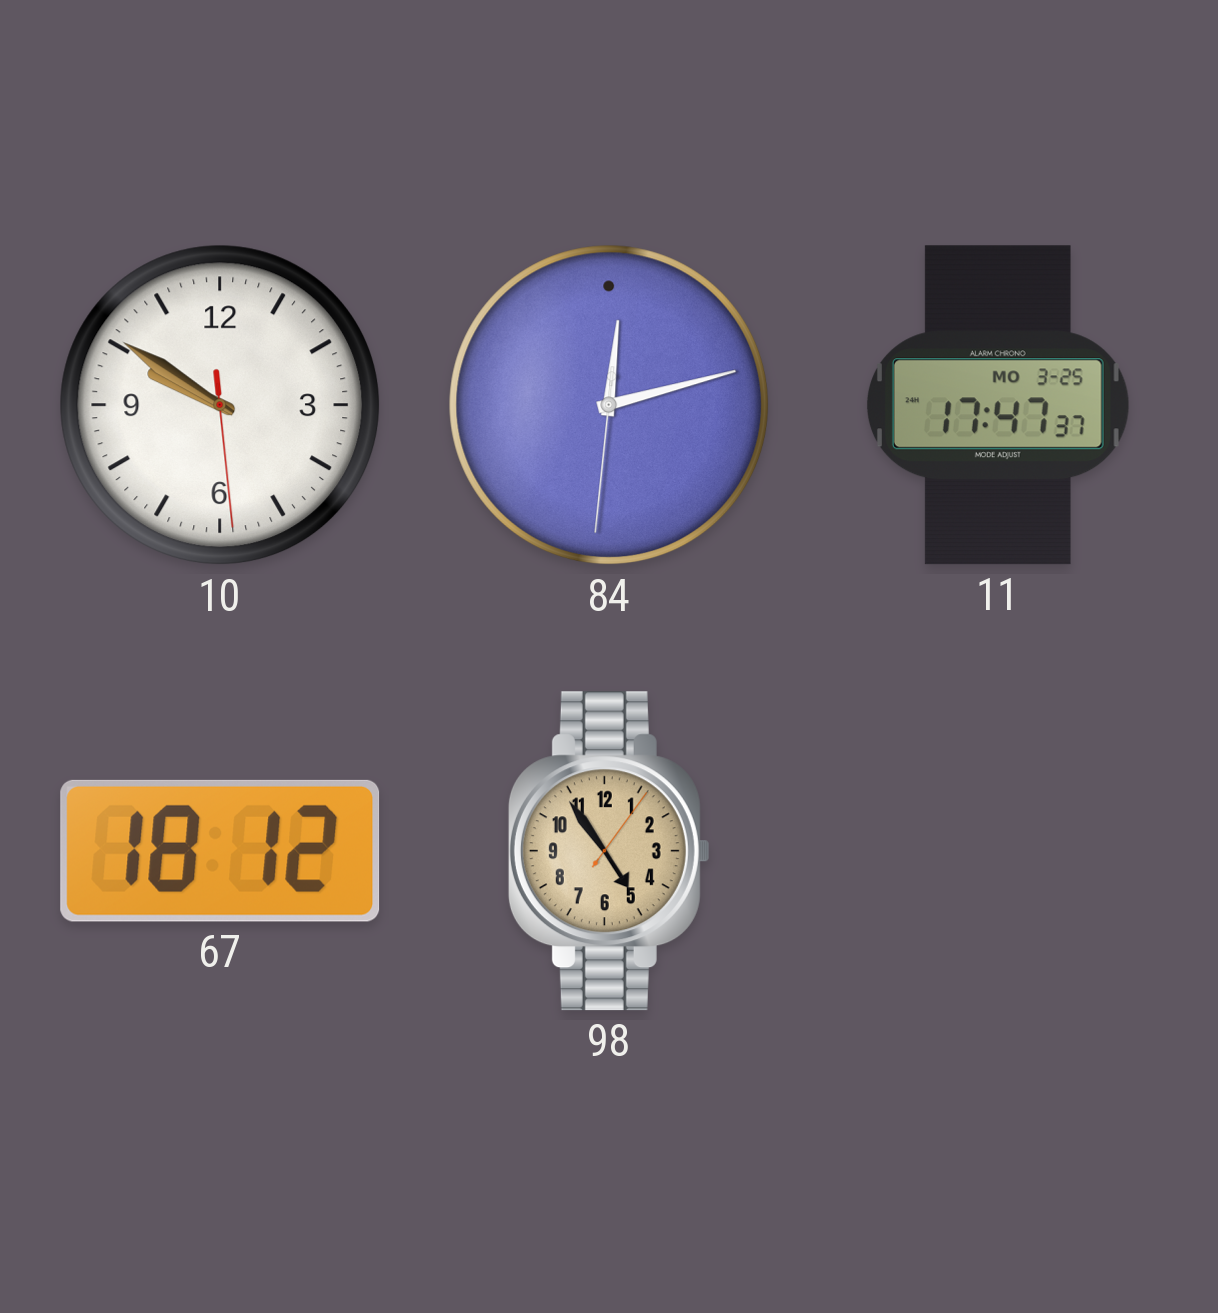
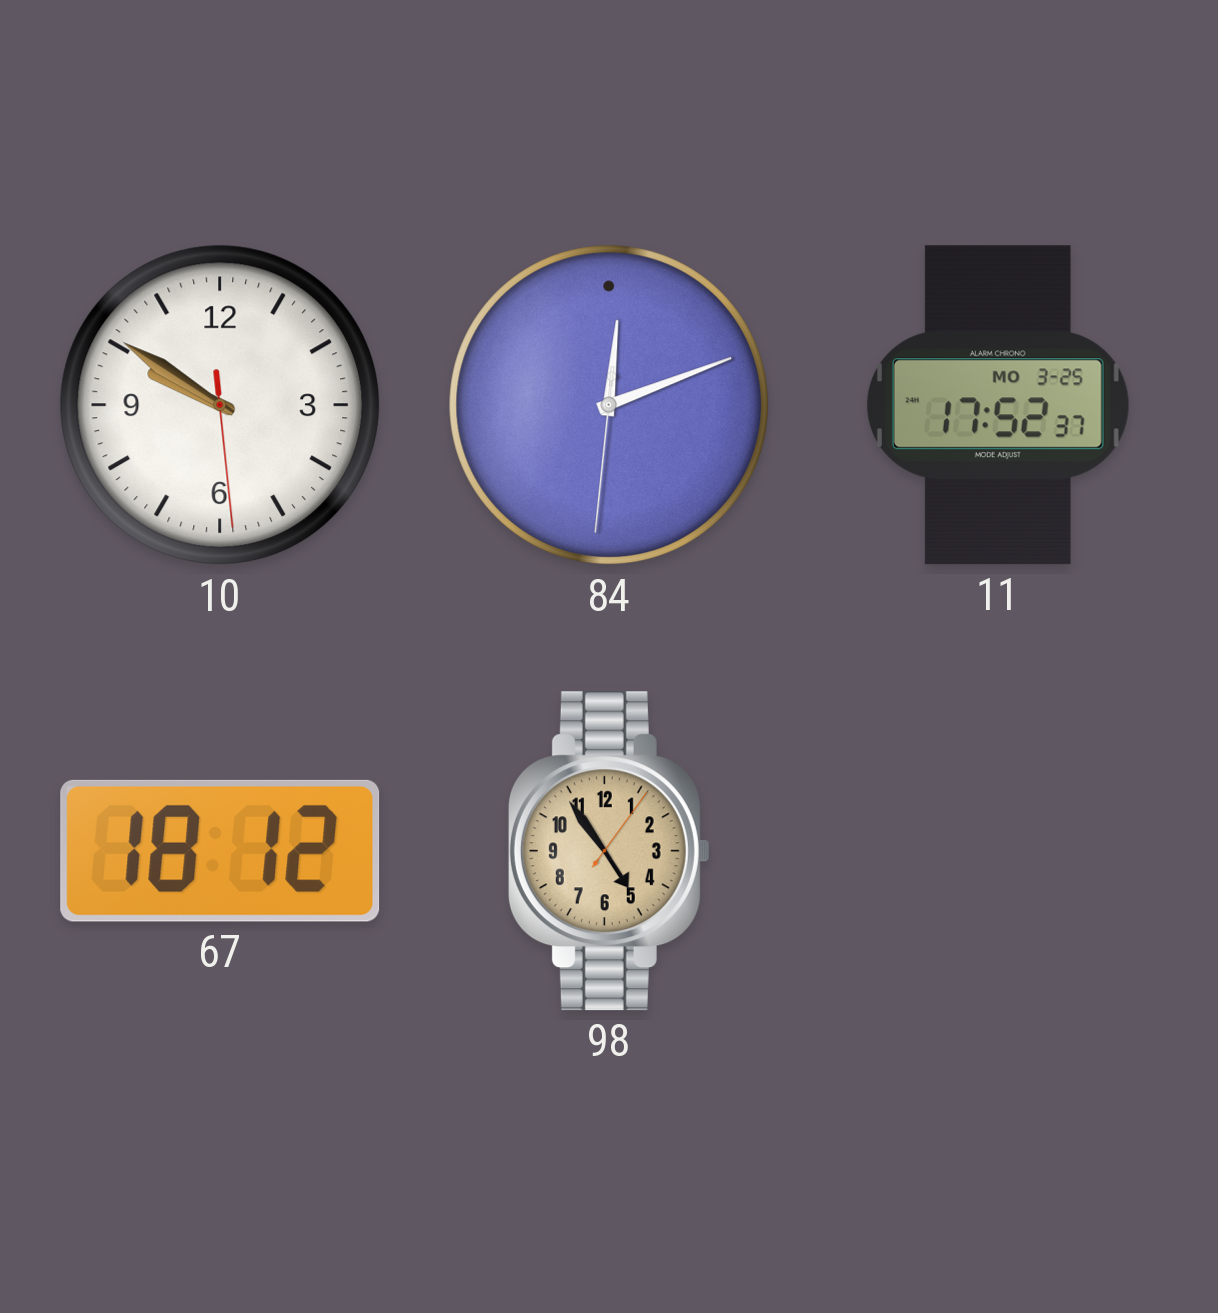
84: 12:12 -> 12:11 (609, 405)
11: 17:47 -> 17:52 (998, 405)
